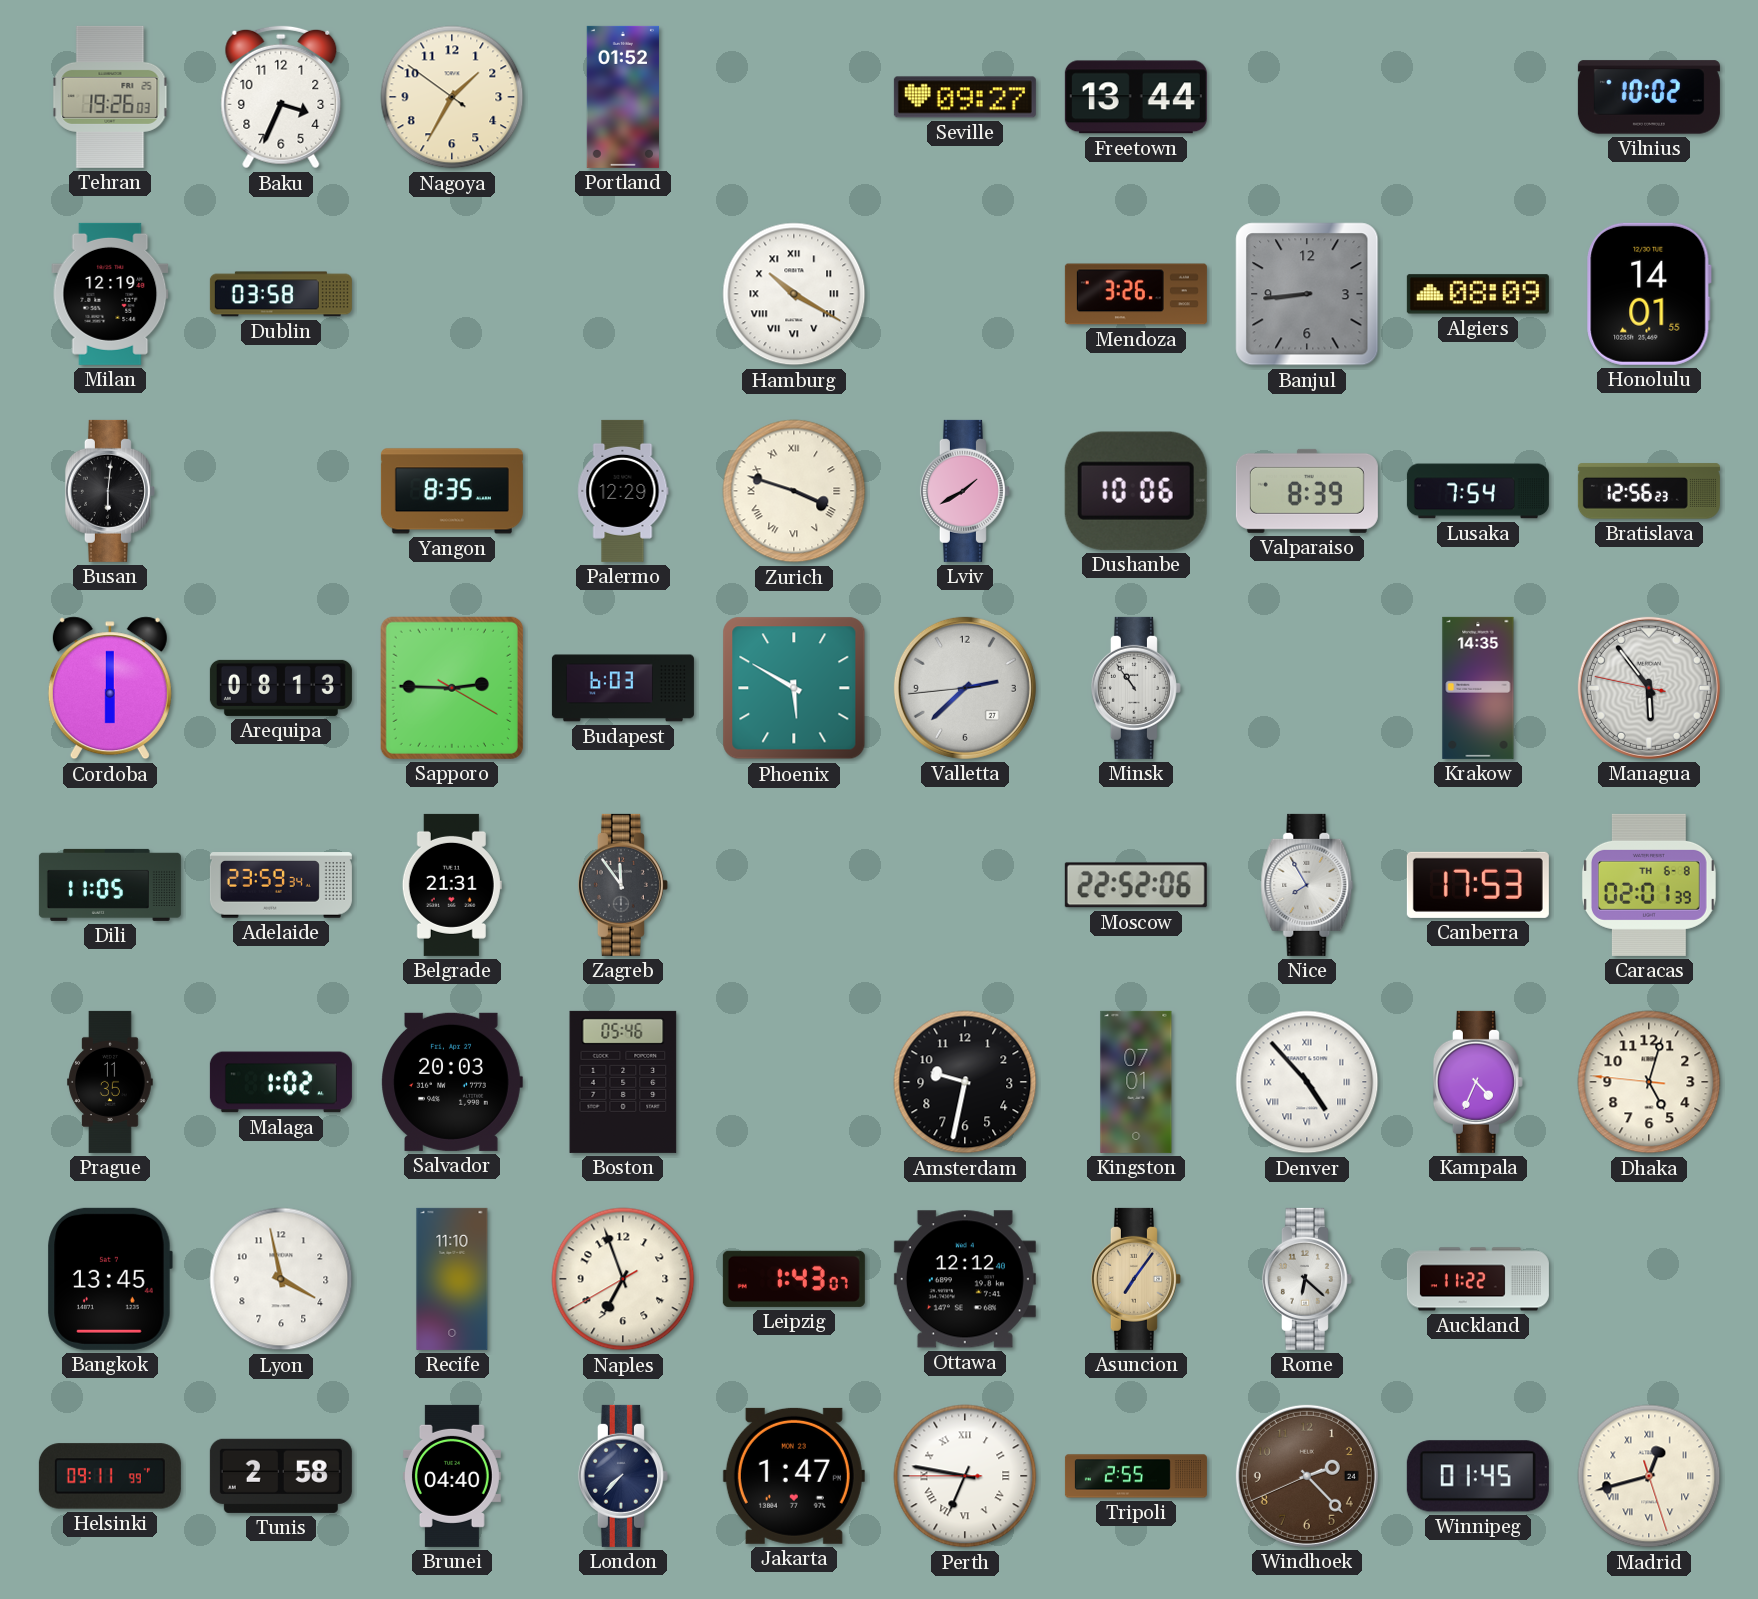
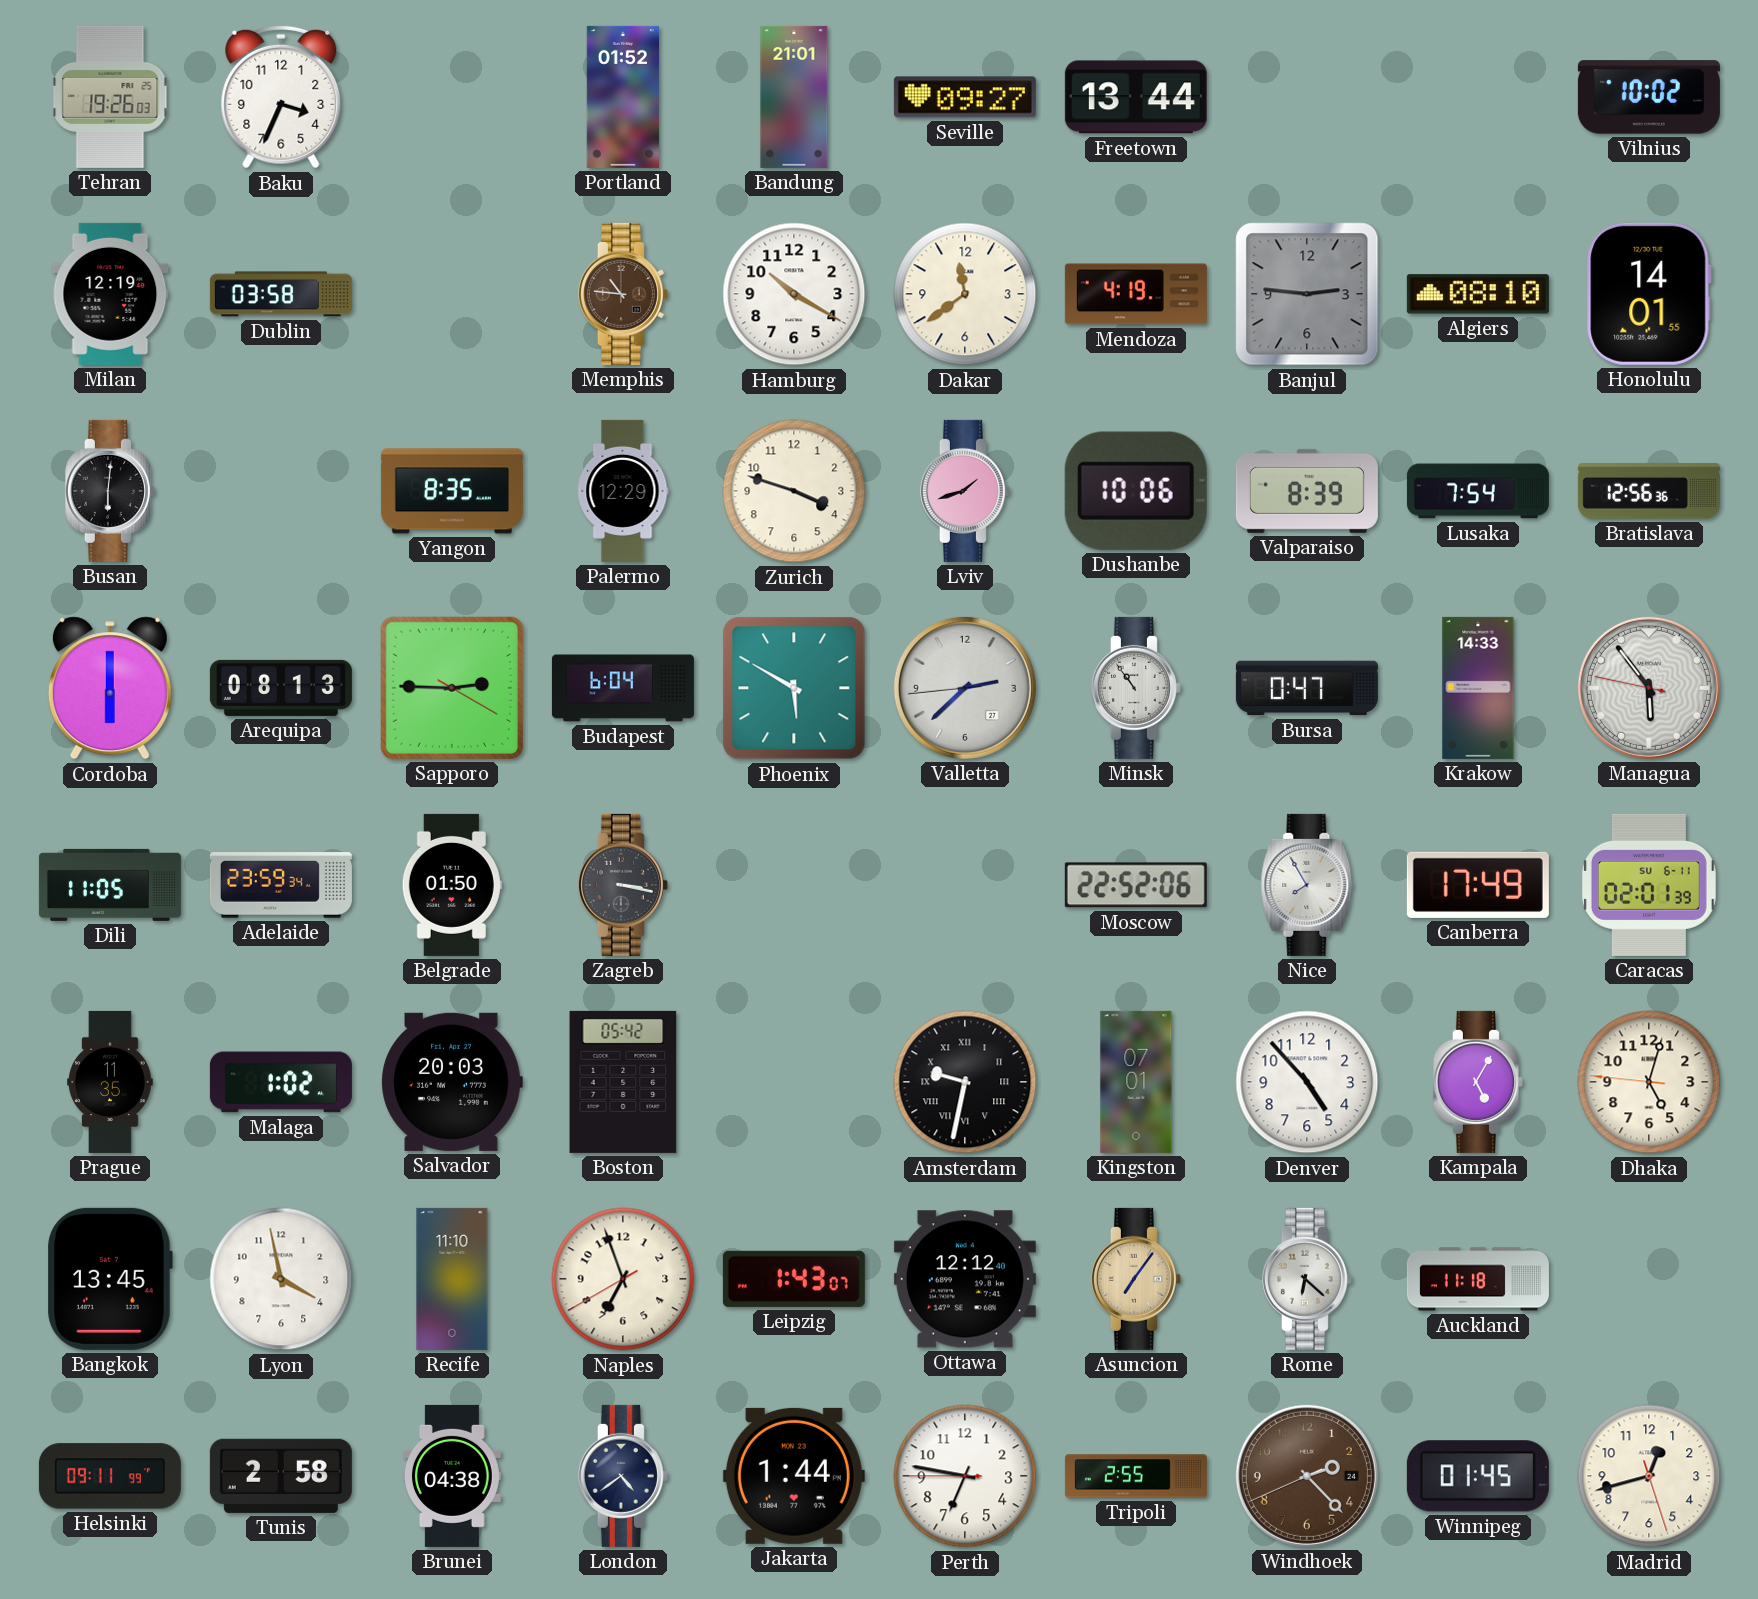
Nagoya: 1:34 -> none (452, 97)
Bandung: none -> 21:01 (794, 97)
Memphis: none -> 10:46 (623, 294)
Hamburg numerals: Roman -> Arabic (794, 294)
Dakar: none -> 11:39 (965, 294)
Mendoza: 3:26 -> 4:19 (1136, 294)
Banjul: 8:44 -> 2:46 (1307, 294)
Algiers: 08:09 -> 08:10 (1478, 294)
Zurich numerals: Roman -> Arabic (794, 491)
Lviv: 1:40 -> 1:42 (965, 491)
Bratislava: 12:56:23 -> 12:56:36 (1649, 491)
Budapest: 6:03 -> 6:04 (623, 688)
Bursa: none -> 0:47 (1307, 688)
Krakow: 14:35 -> 14:33 (1478, 688)
Belgrade: 21:31 -> 01:50 (452, 885)
Zagreb: 11:54 -> 3:17 (623, 885)
Canberra: 17:53 -> 17:49 (1478, 885)
Caracas date: TH 6-8 -> SU 6-11 (1649, 885)
Boston: 05:46 -> 05:42 (623, 1082)
Amsterdam numerals: Arabic -> Roman (965, 1082)
Denver numerals: Roman -> Arabic (1307, 1082)
Kampala: 4:34 -> 5:05 (1478, 1082)
Auckland: 11:22 -> 11:18 (1478, 1279)
Brunei: 04:40 -> 04:38 (452, 1476)
London: 7:37 -> 4:39 (623, 1476)
Jakarta: 1:47 -> 1:44 (794, 1476)
Perth numerals: Roman -> Arabic (965, 1476)
Madrid numerals: Roman -> Arabic (1649, 1476)
